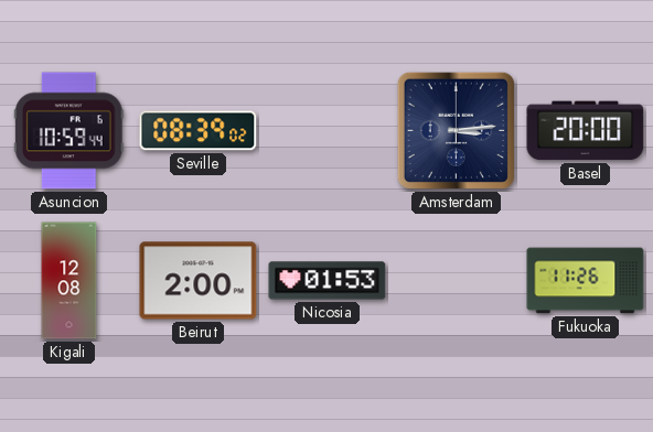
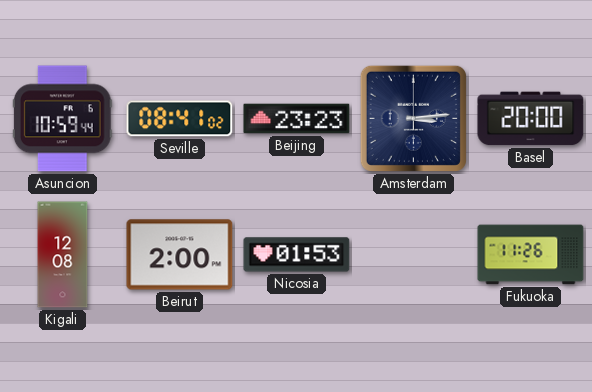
Seville: 08:39 -> 08:41 (180, 119)
Beijing: none -> 23:23 (297, 119)
